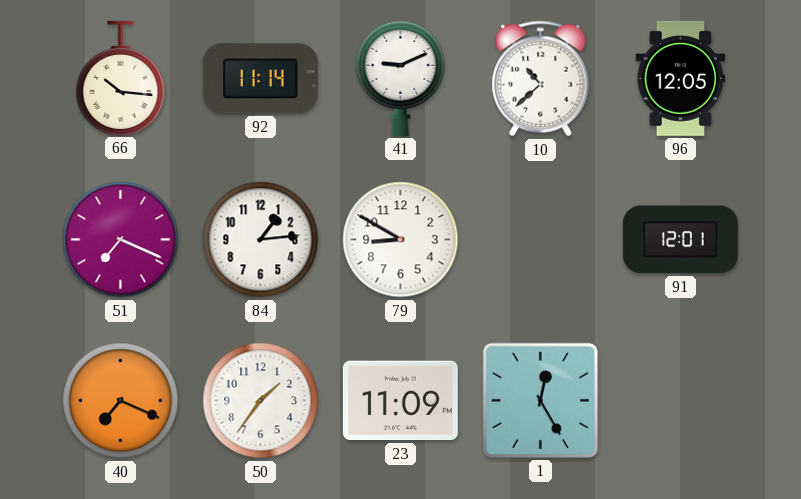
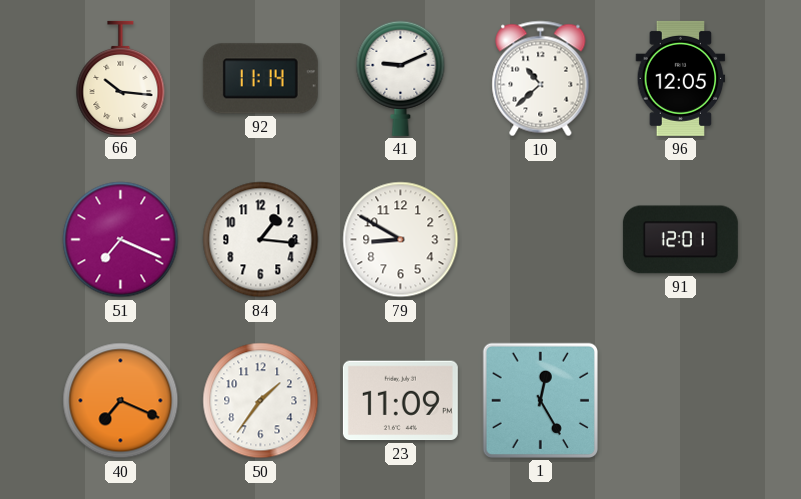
84: 1:14 -> 1:16 (261, 240)
